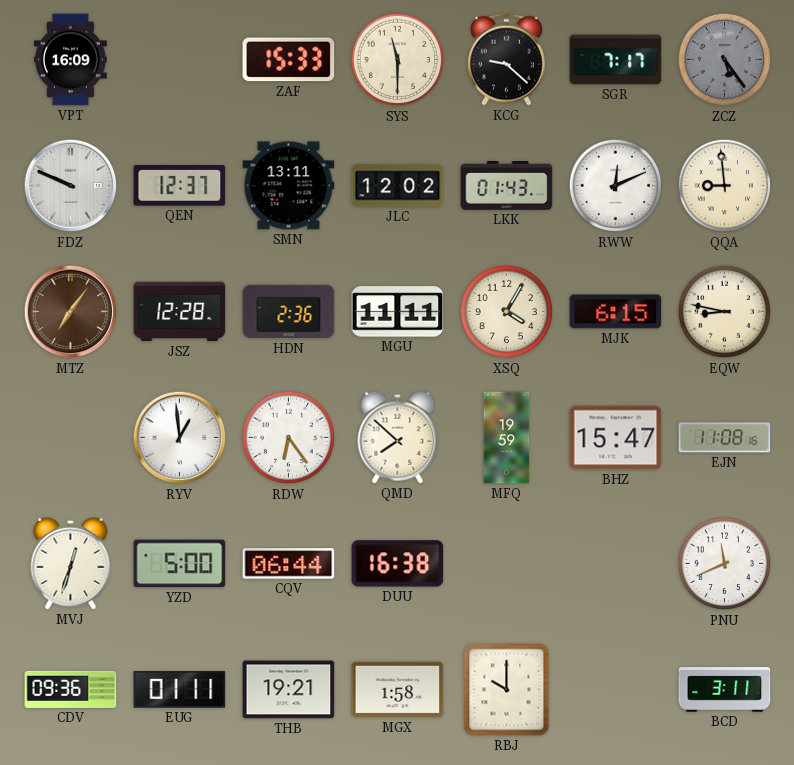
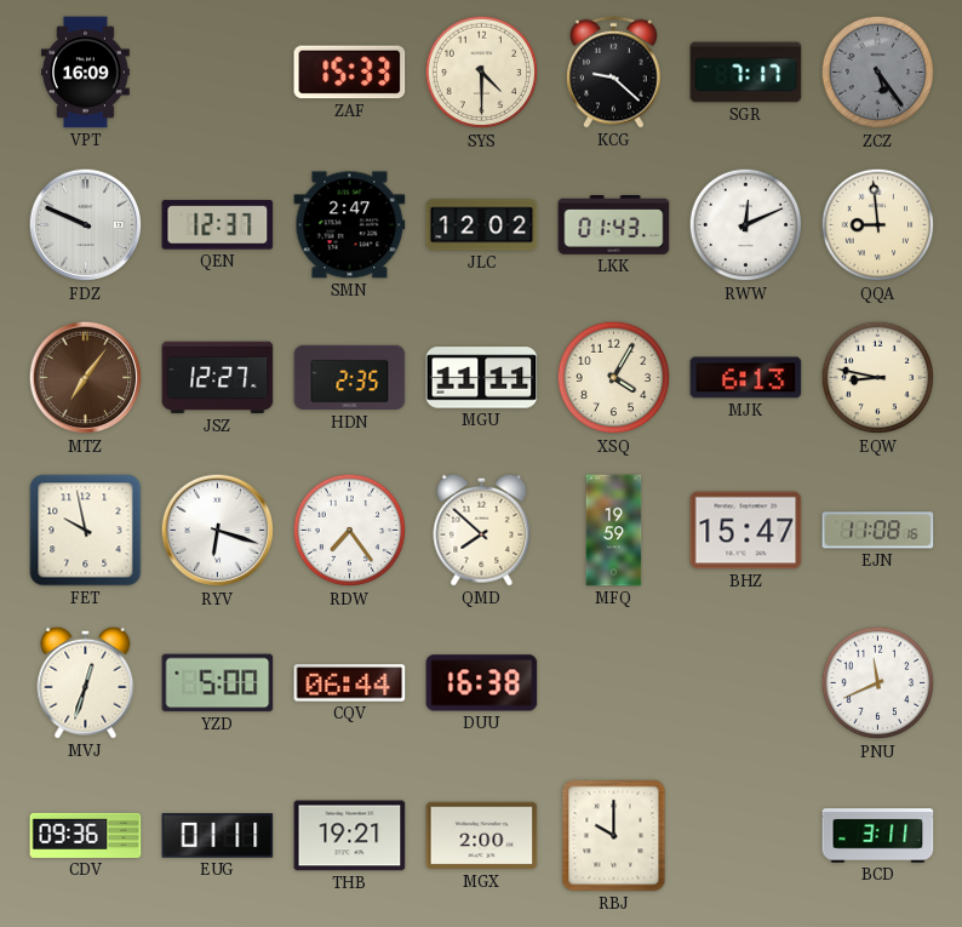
SYS: 11:30 -> 4:30 (482, 73)
SMN: 13:11 -> 2:47 (350, 225)
JSZ: 12:28 -> 12:27 (218, 378)
HDN: 2:36 -> 2:35 (350, 378)
MJK: 6:15 -> 6:13 (746, 378)
FET: none -> 9:58 (86, 531)
RYV: 12:59 -> 6:18 (218, 531)
RDW: 6:24 -> 7:24 (350, 531)
MGX: 1:58 -> 2:00 (482, 836)
